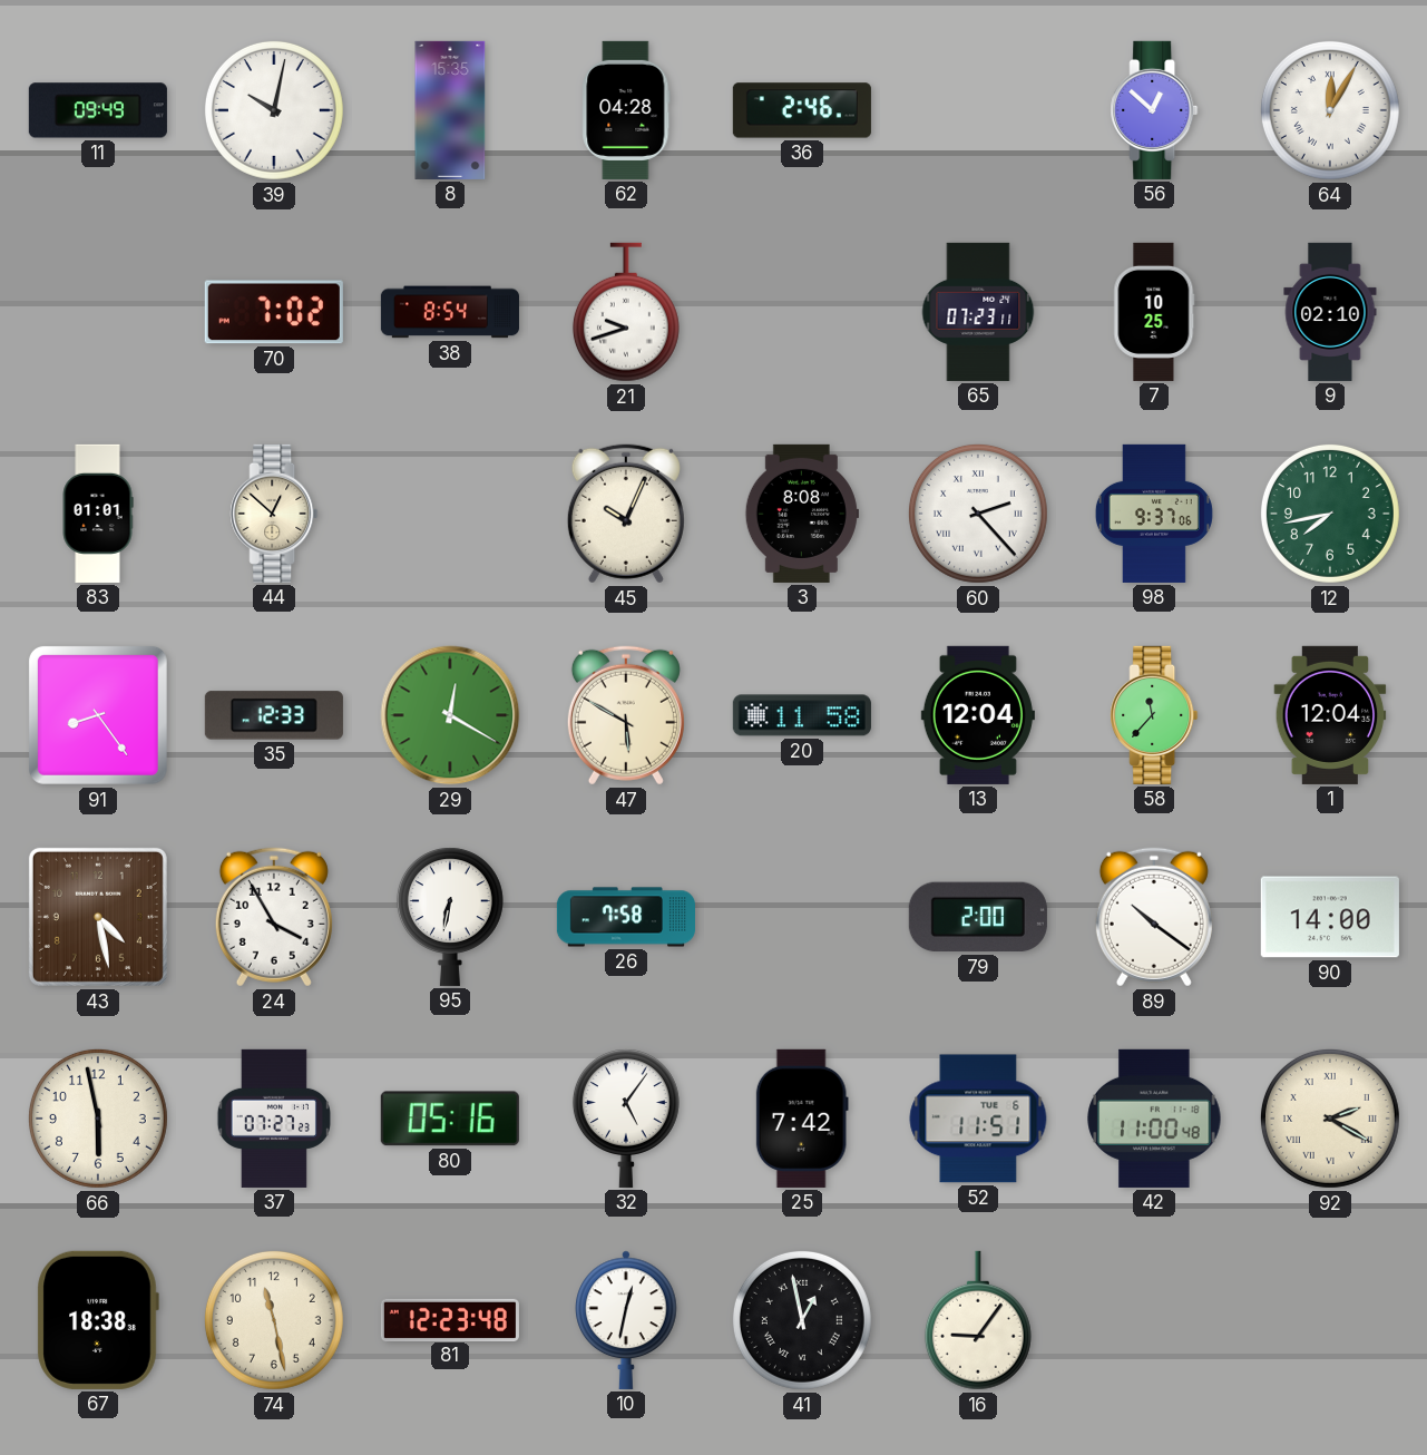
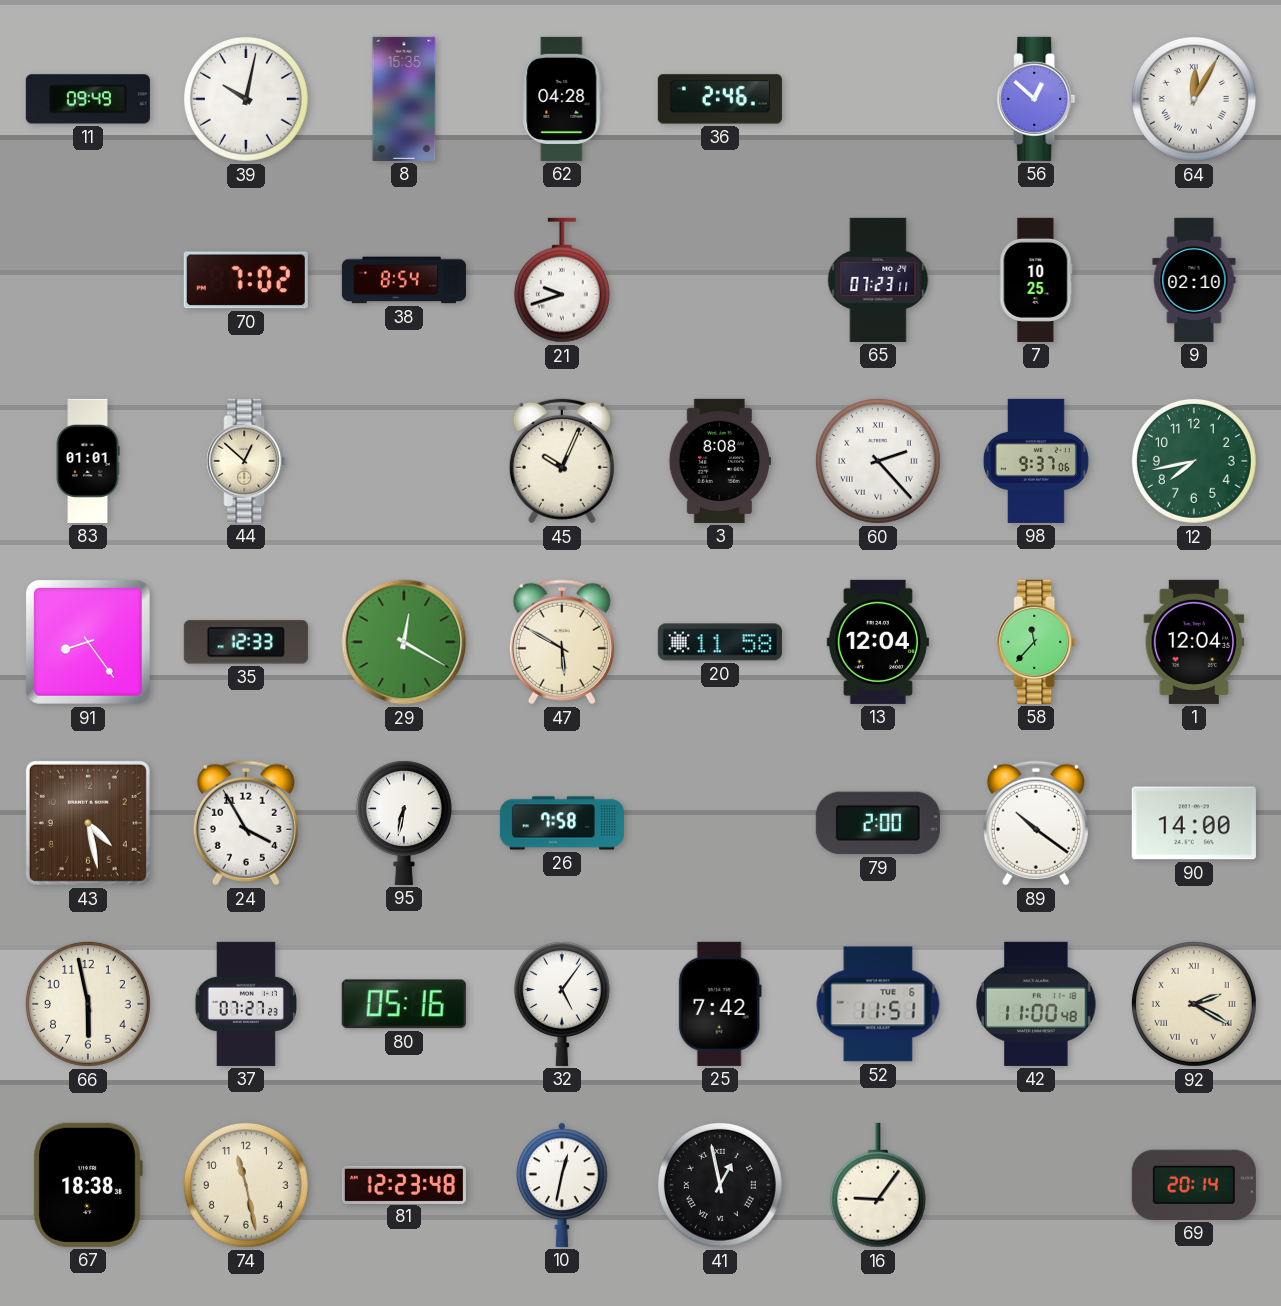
69: none -> 20:14 (1194, 1185)
